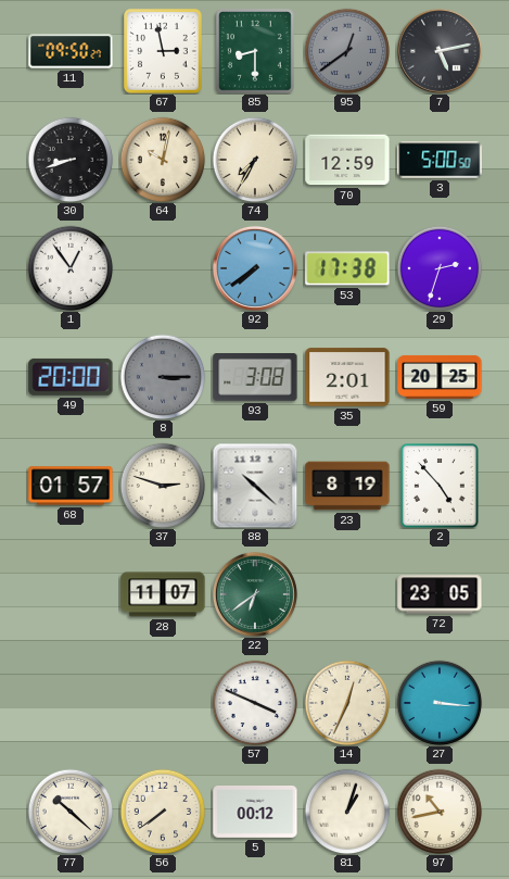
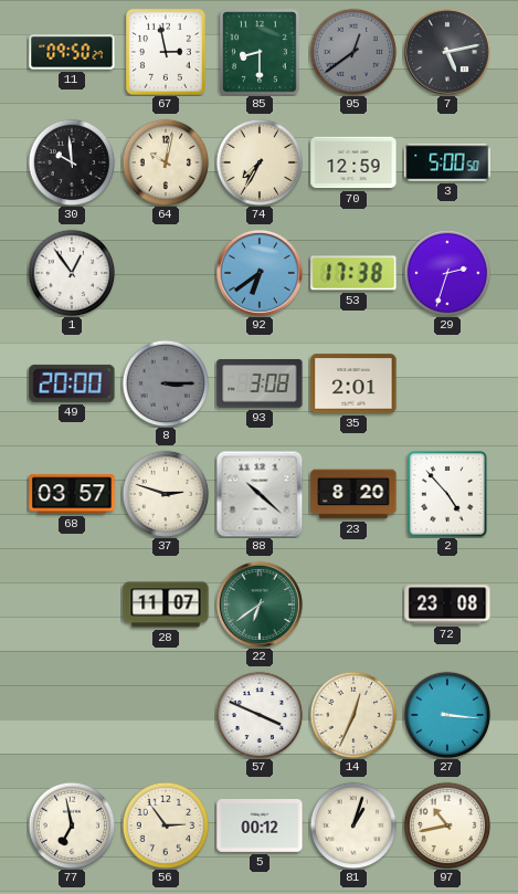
30: 8:42 -> 9:59 (72, 162)
92: 7:39 -> 6:39 (260, 273)
59: 20:25 -> none (440, 377)
68: 01:57 -> 03:57 (72, 494)
23: 8:19 -> 8:20 (353, 494)
72: 23:05 -> 23:08 (447, 604)
77: 10:22 -> 6:58 (72, 825)
56: 7:39 -> 2:54 (166, 825)
